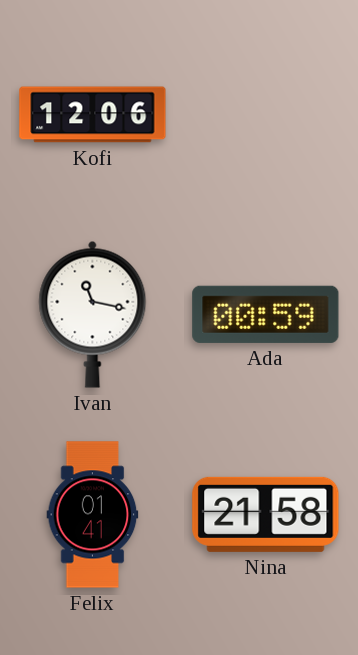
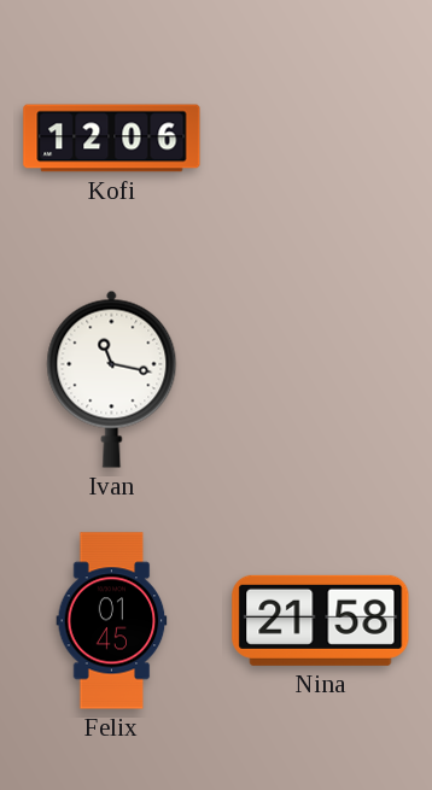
Ada: 00:59 -> none (266, 314)
Felix: 01:41 -> 01:45 (112, 621)
